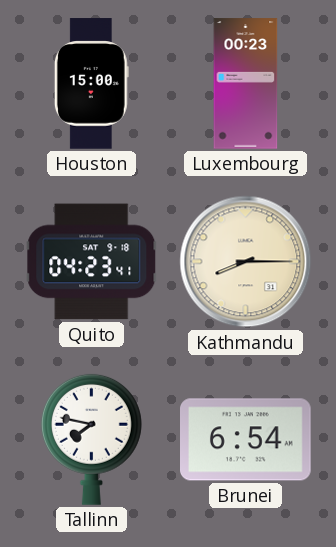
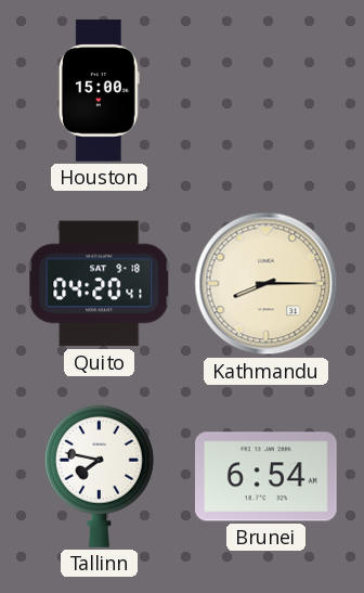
Luxembourg: 00:23 -> none (246, 84)
Quito: 04:23 -> 04:20 (100, 284)
